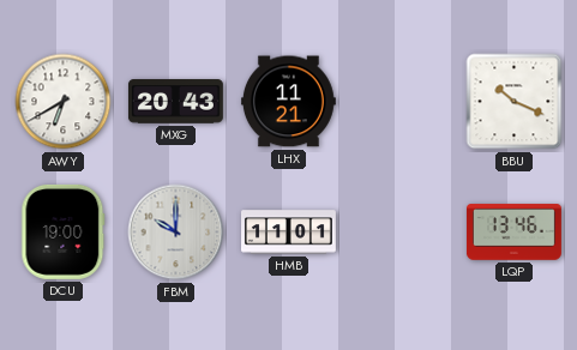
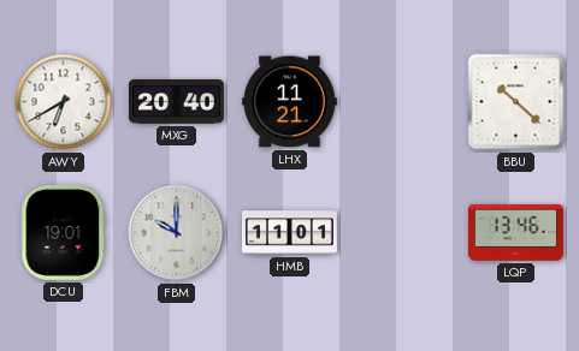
MXG: 20:43 -> 20:40 (176, 102)
BBU: 10:19 -> 10:22 (516, 102)
DCU: 19:00 -> 19:01 (64, 232)
